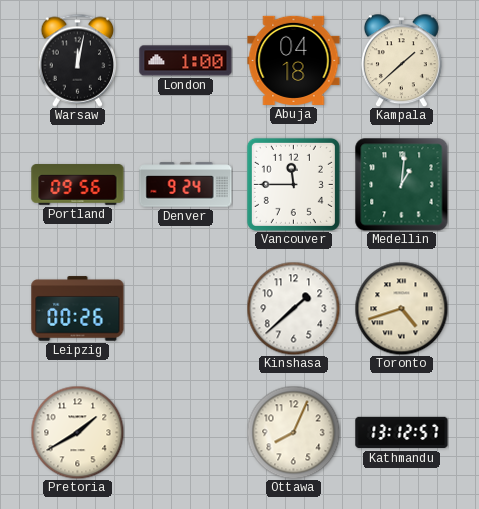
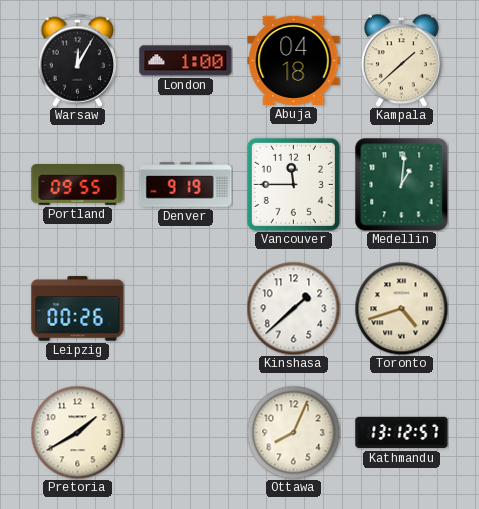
Warsaw: 12:02 -> 12:05 (78, 60)
Portland: 09:56 -> 09:55 (78, 185)
Denver: 9:24 -> 9:19 (186, 185)
